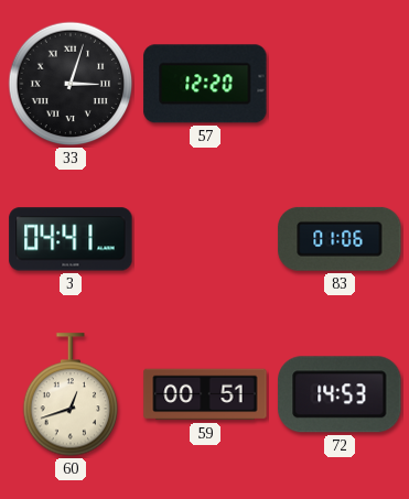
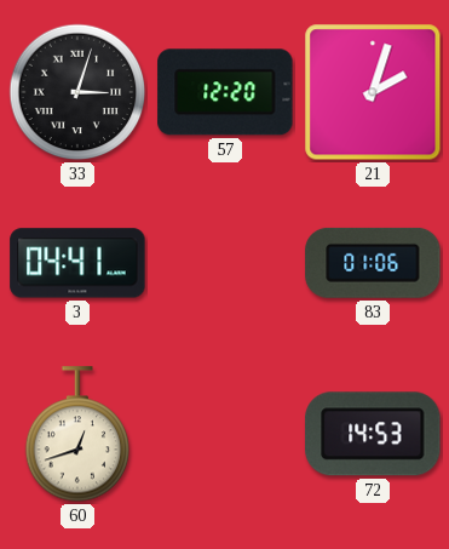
21: none -> 2:03 (373, 92)
59: 00:51 -> none (205, 394)
